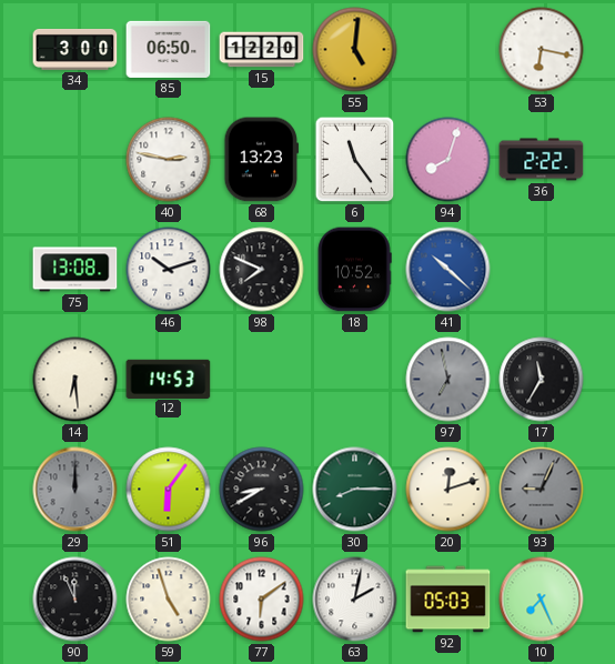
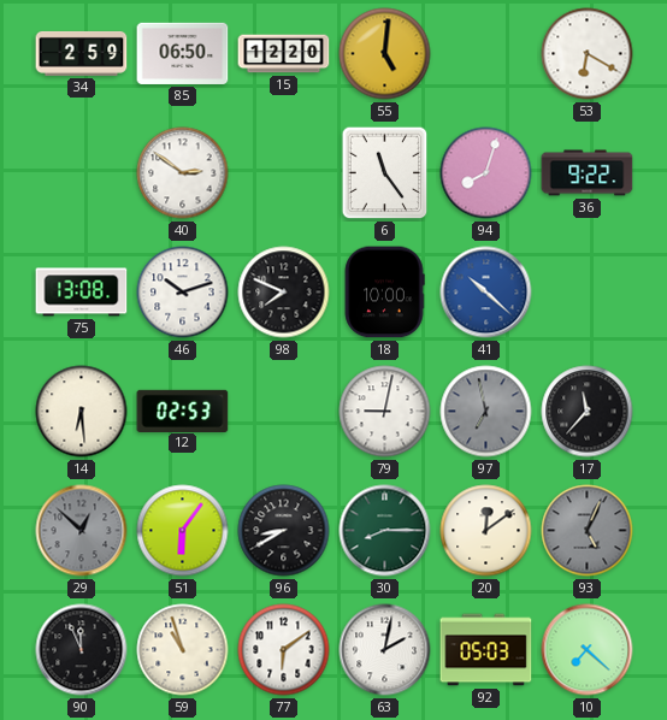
34: 3:00 -> 2:59 (82, 53)
53: 6:17 -> 6:20 (588, 54)
40: 2:47 -> 2:51 (183, 173)
68: 13:23 -> none (261, 160)
36: 2:22 -> 9:22 (588, 173)
18: 10:52 -> 10:00 (384, 293)
12: 14:53 -> 02:53 (183, 411)
79: none -> 9:02 (385, 412)
17: 11:35 -> 11:37 (588, 412)
29: 12:00 -> 12:52 (82, 531)
20: 12:12 -> 12:09 (486, 531)
93: 9:04 -> 5:04 (588, 531)
59: 4:57 -> 10:57 (183, 650)
10: 7:26 -> 7:22 (588, 650)
